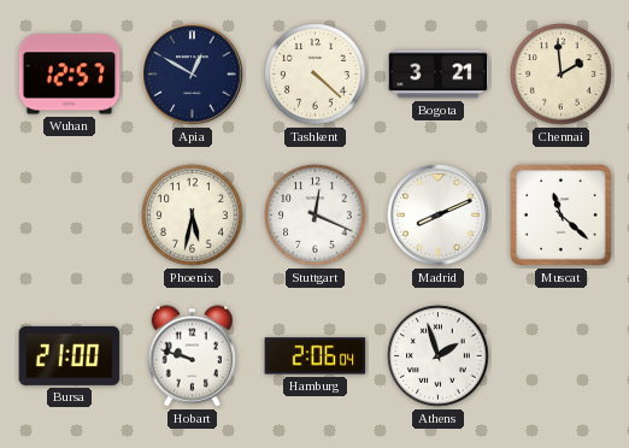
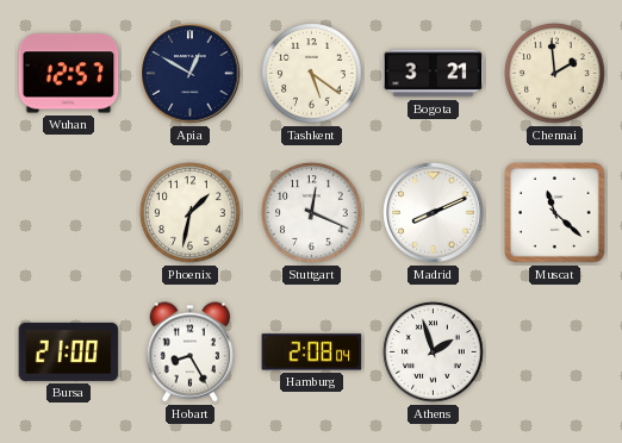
Tashkent: 4:22 -> 5:21 (312, 74)
Phoenix: 5:32 -> 1:32 (191, 213)
Hobart: 9:48 -> 8:25 (189, 352)
Hamburg: 2:06 -> 2:08 (312, 352)
